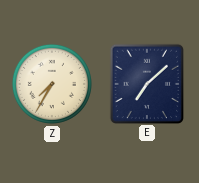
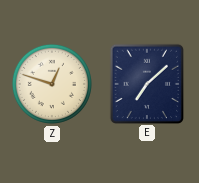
Z: 7:35 -> 12:48 (52, 84)
